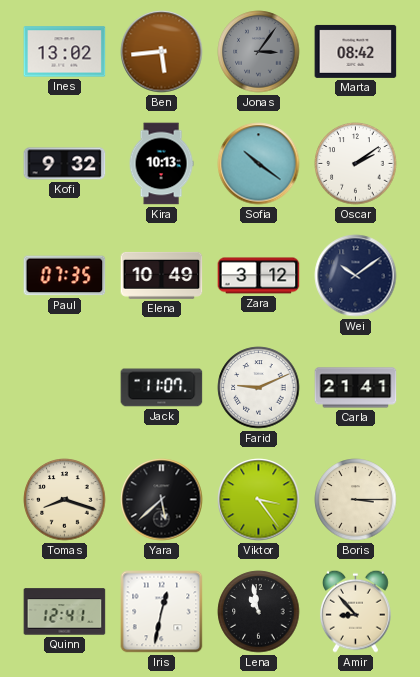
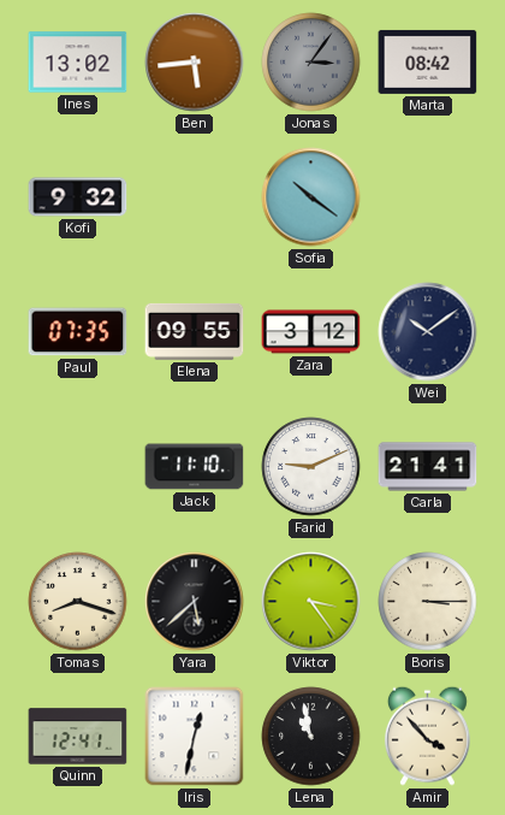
Kira: 10:13 -> none (161, 164)
Oscar: 2:09 -> none (356, 164)
Elena: 10:49 -> 09:55 (195, 331)
Jack: 11:07 -> 11:10 (195, 467)
Amir: 8:53 -> 3:53 (427, 736)
